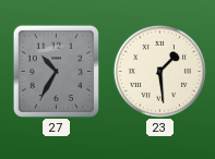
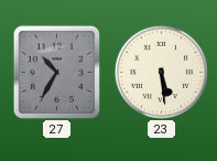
23: 1:29 -> 5:29 (161, 72)
